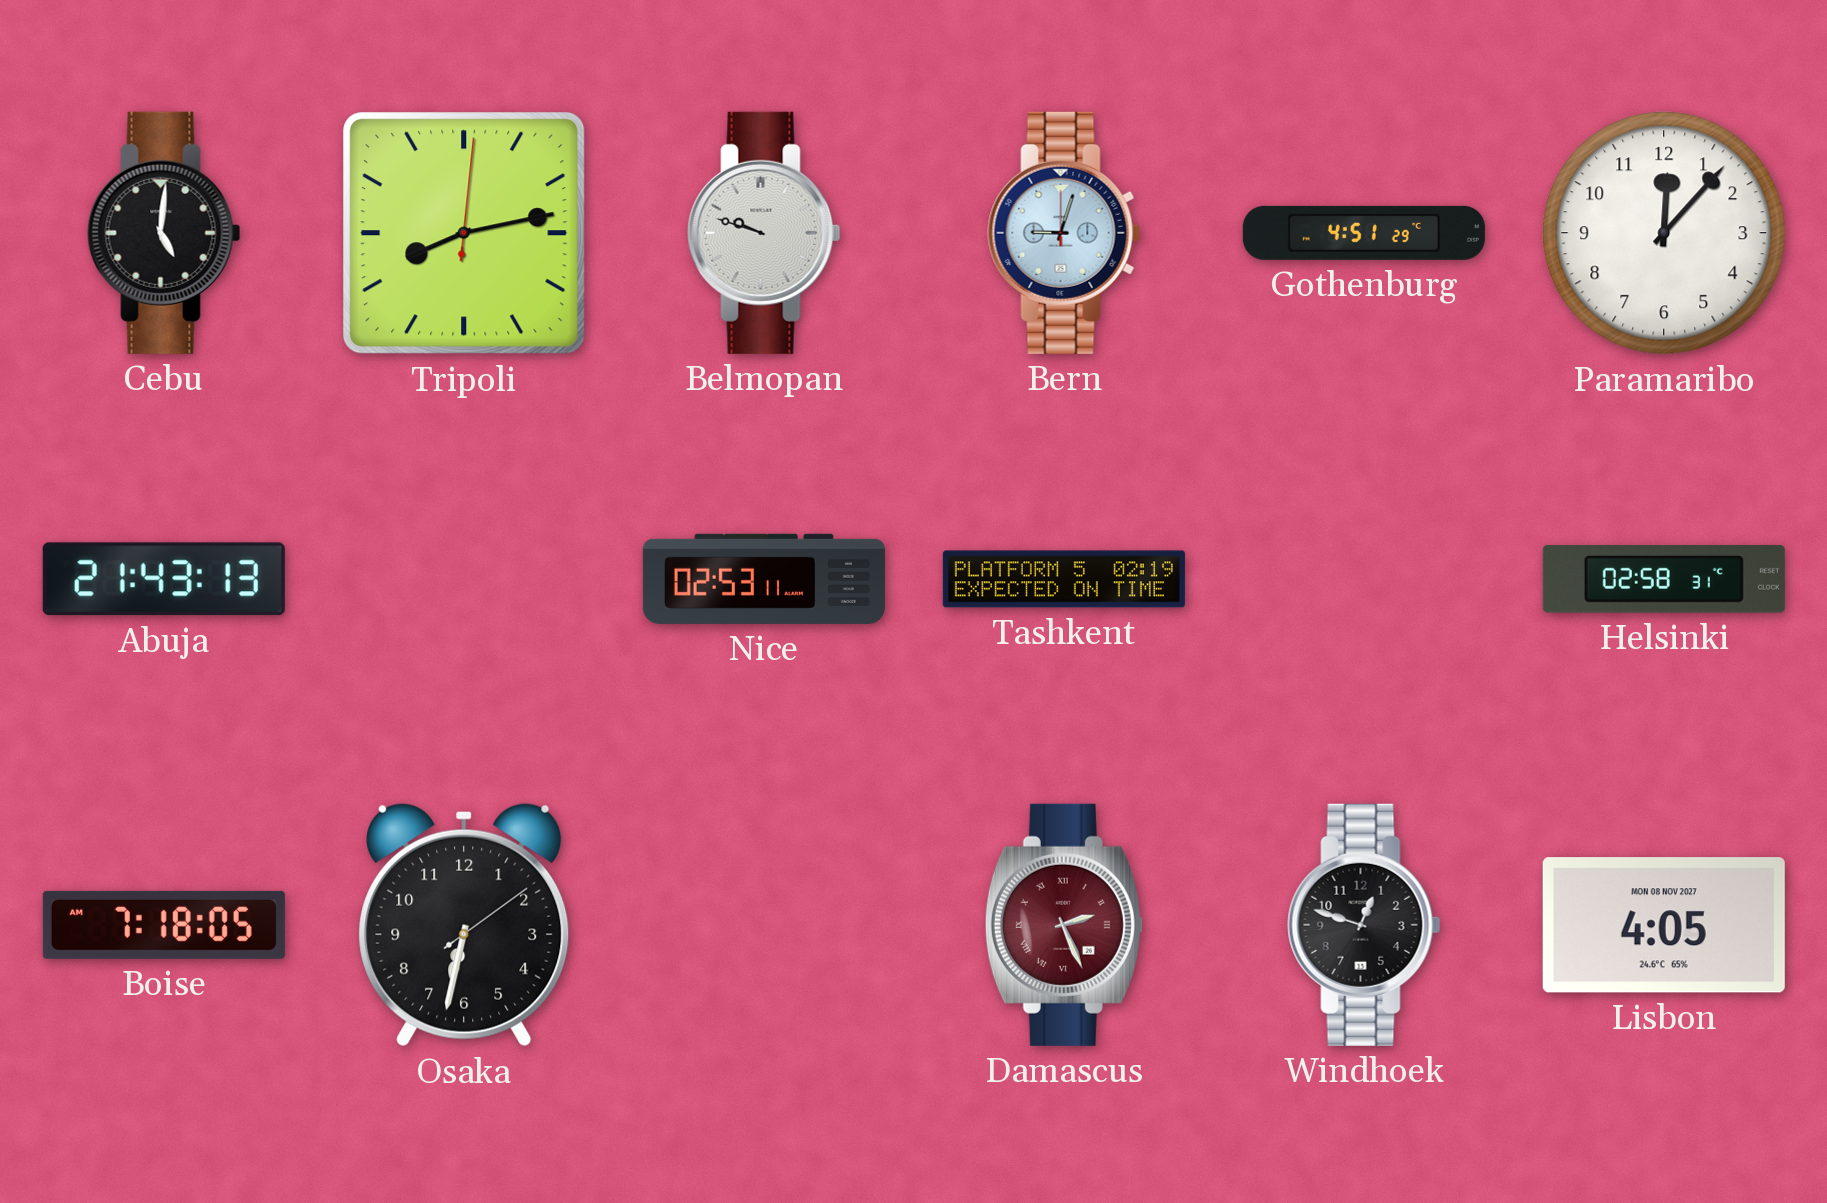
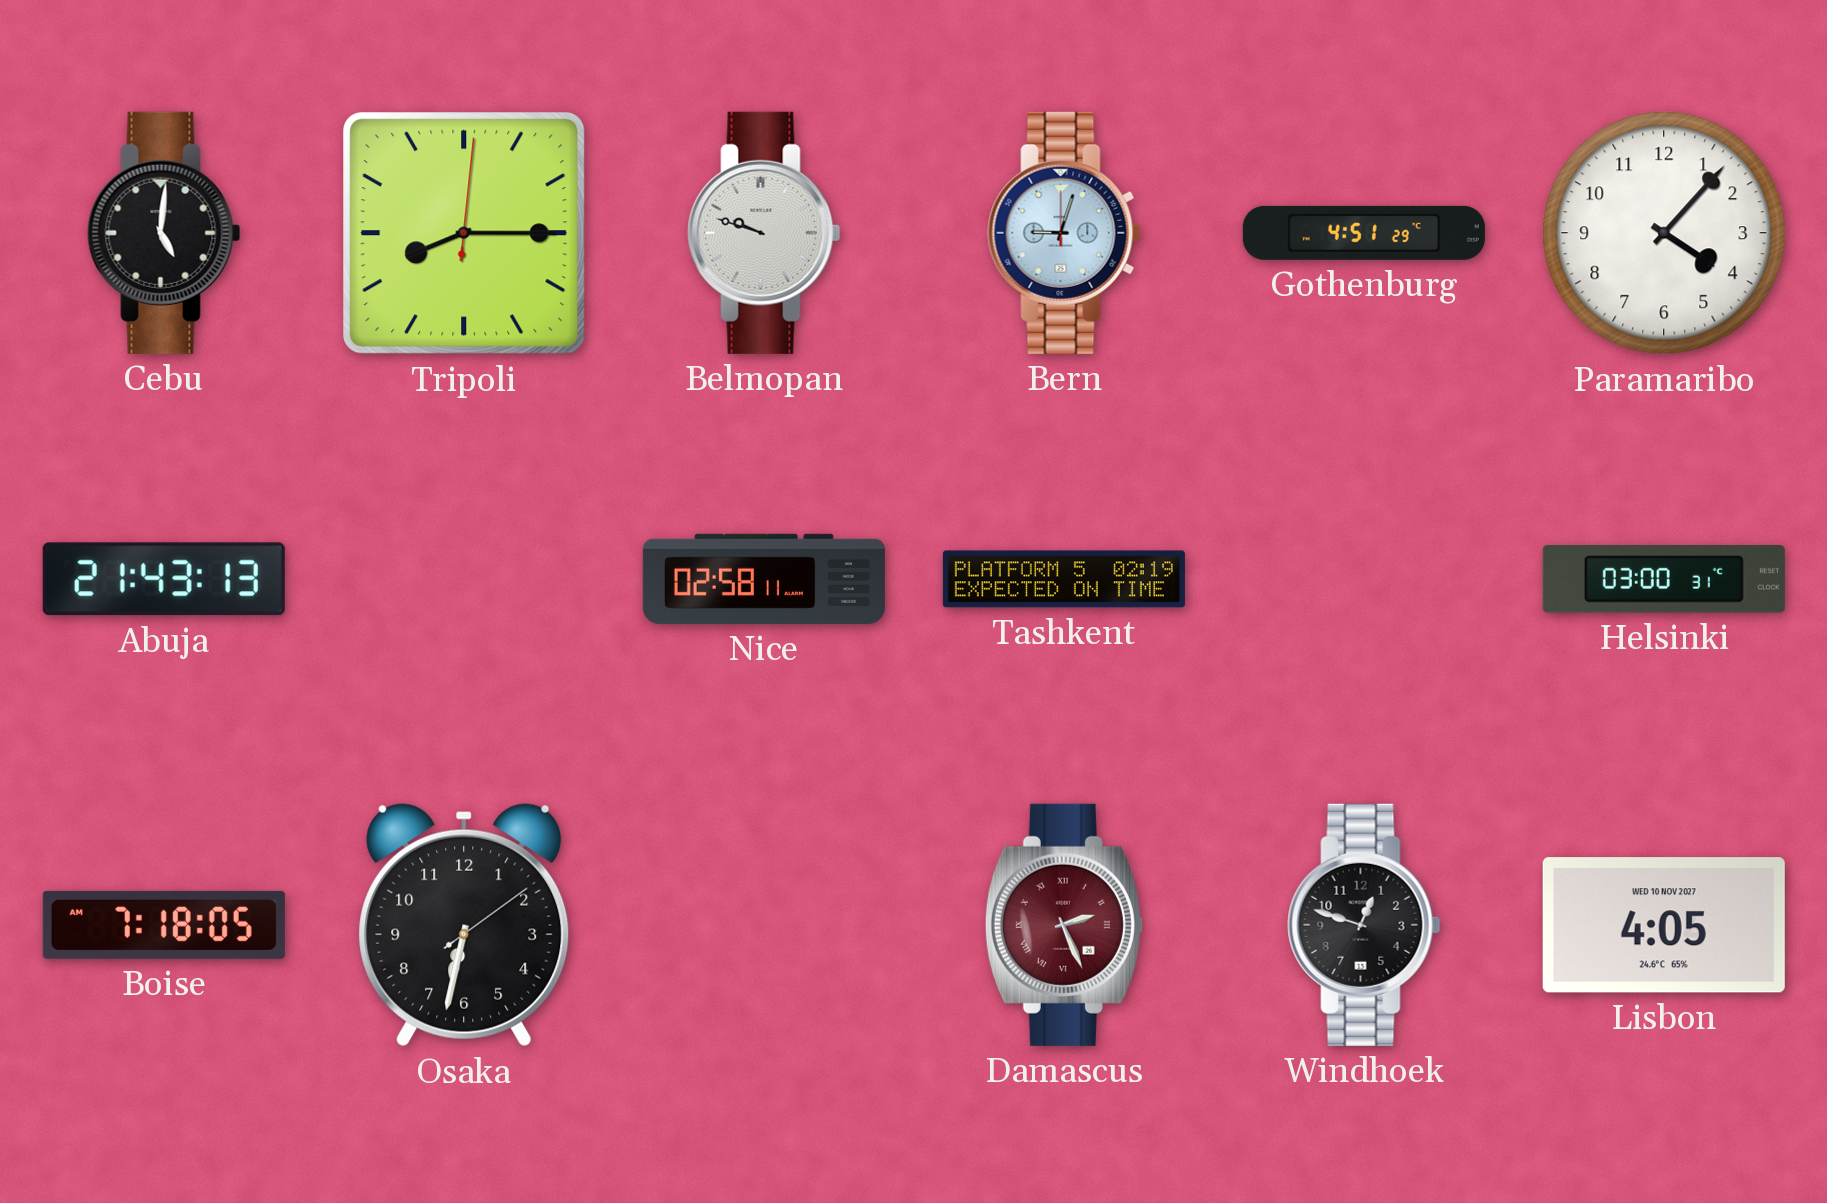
Tripoli: 8:13 -> 8:15 (464, 233)
Paramaribo: 12:07 -> 4:07 (1664, 233)
Nice: 02:53 -> 02:58 (764, 579)
Helsinki: 02:58 -> 03:00 (1664, 579)
Lisbon date: MON 08 NOV 2027 -> WED 10 NOV 2027 (1664, 925)
